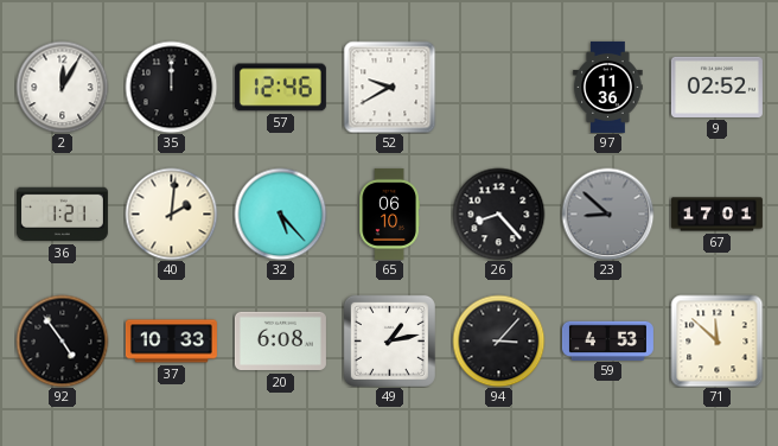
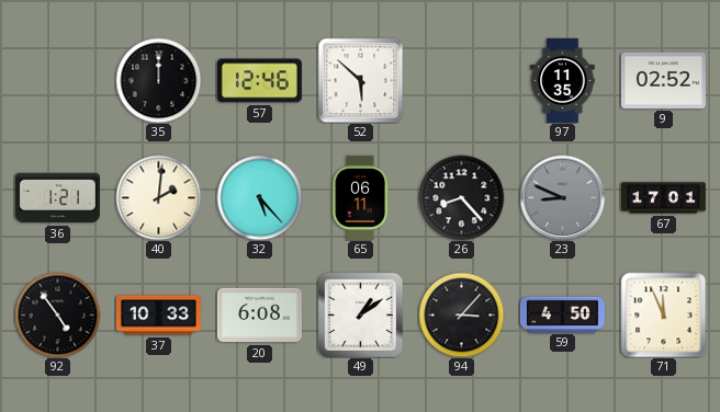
2: 12:05 -> none (62, 87)
52: 9:40 -> 5:52 (360, 80)
97: 11:36 -> 11:35 (563, 80)
65: 06:10 -> 06:11 (360, 197)
23: 8:52 -> 8:49 (562, 197)
49: 1:13 -> 1:09 (360, 314)
59: 4:53 -> 4:50 (562, 314)
71: 11:52 -> 11:56 (663, 314)
